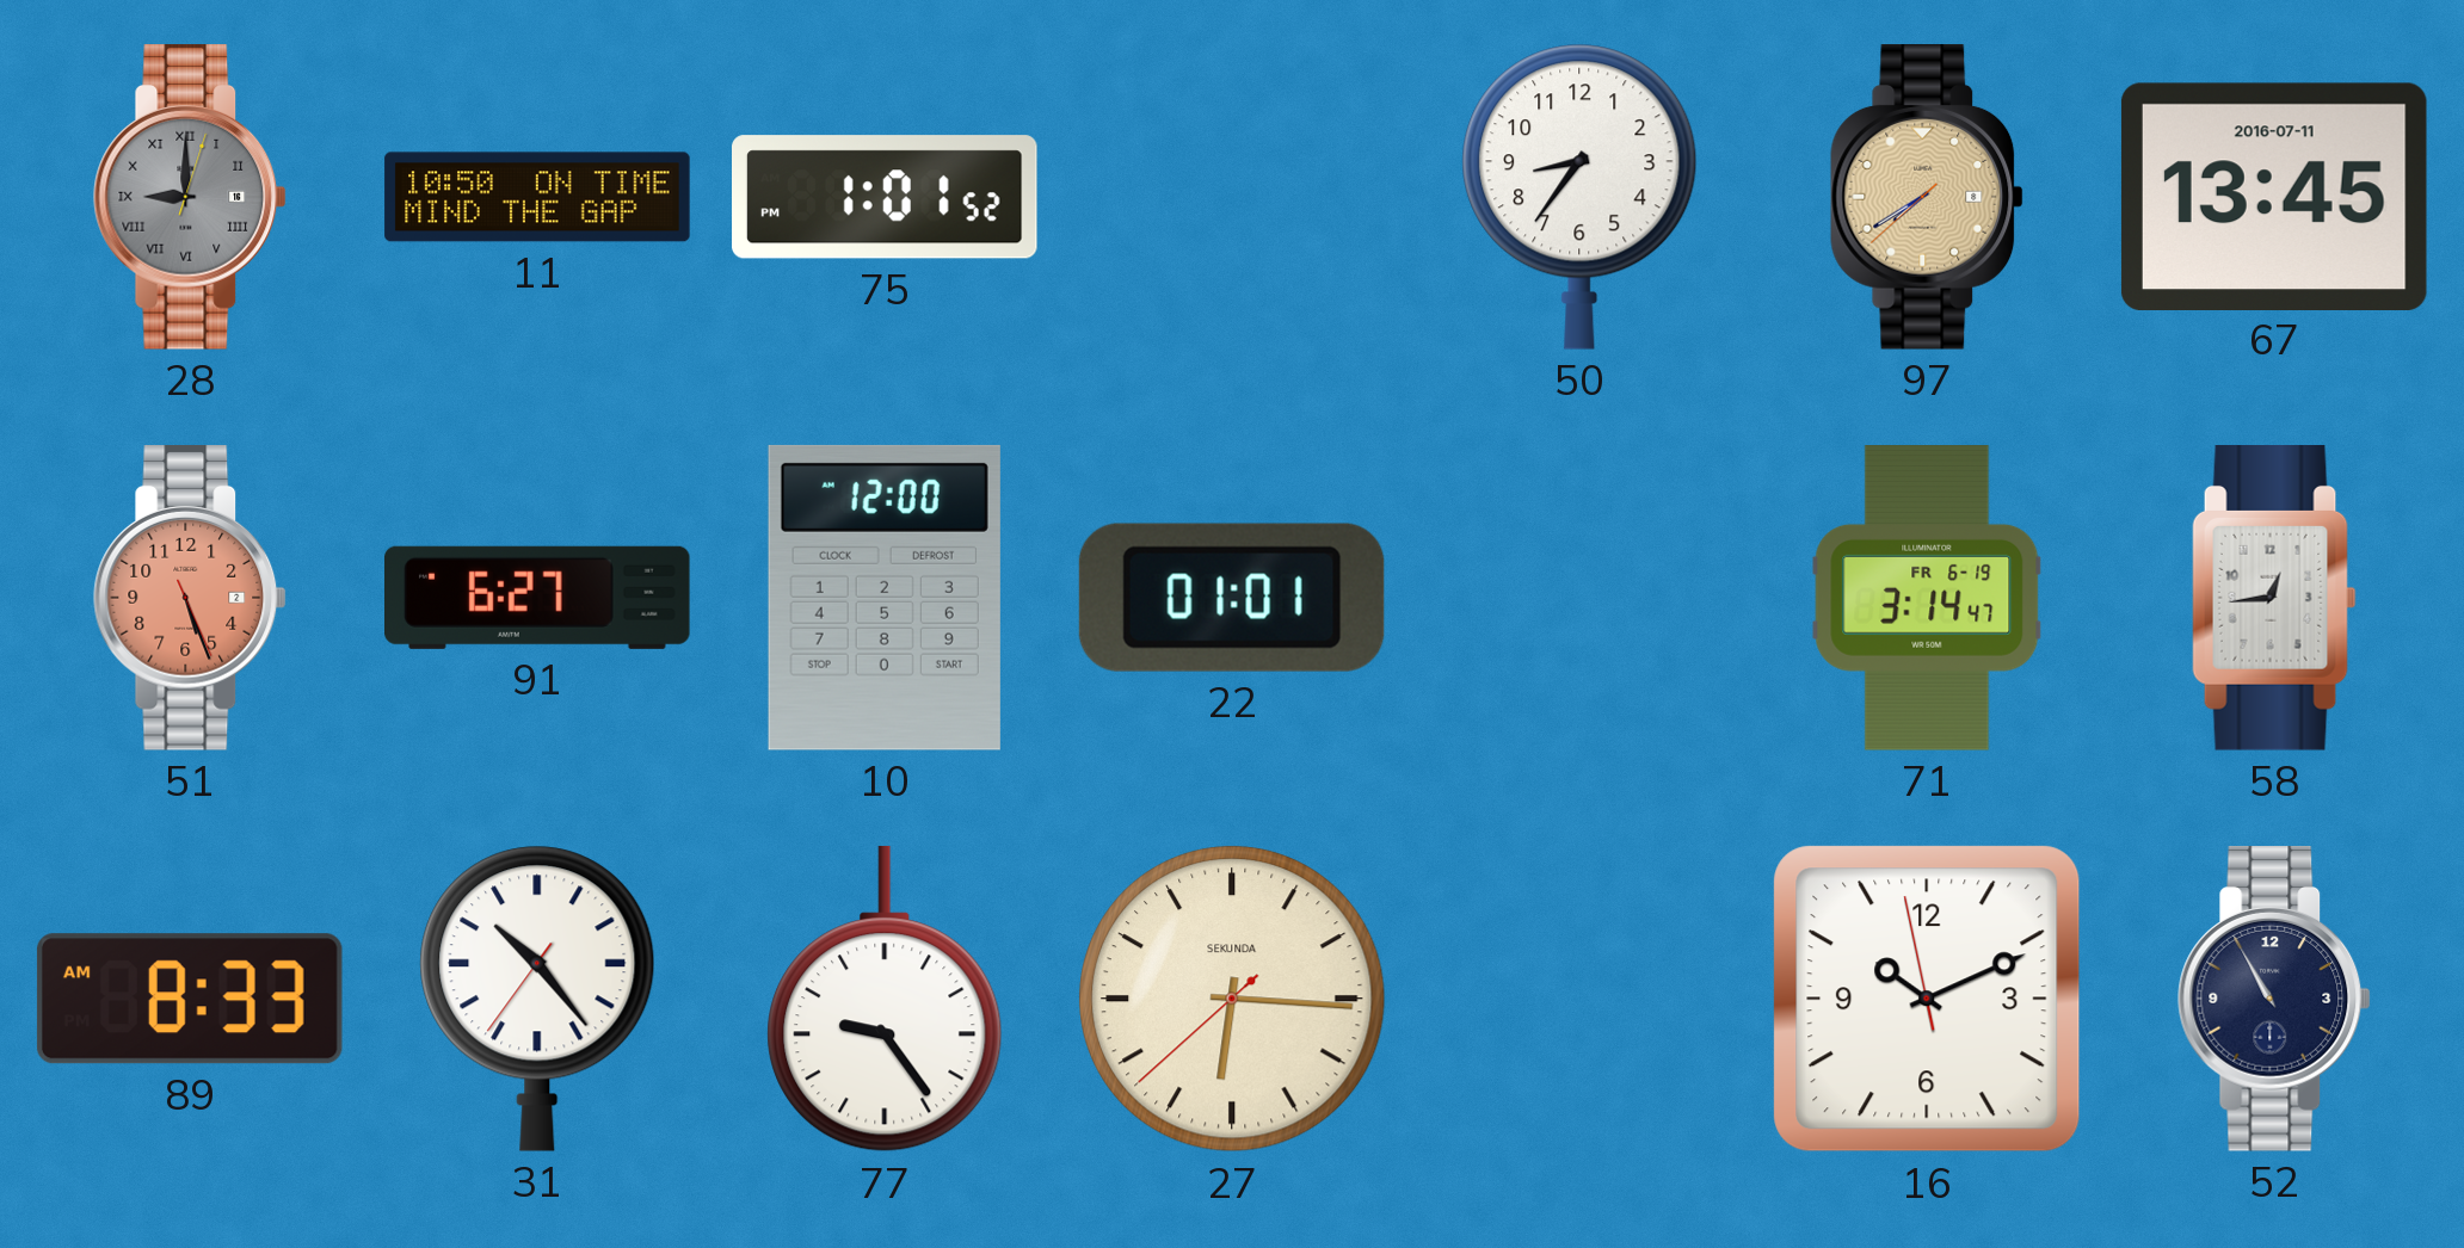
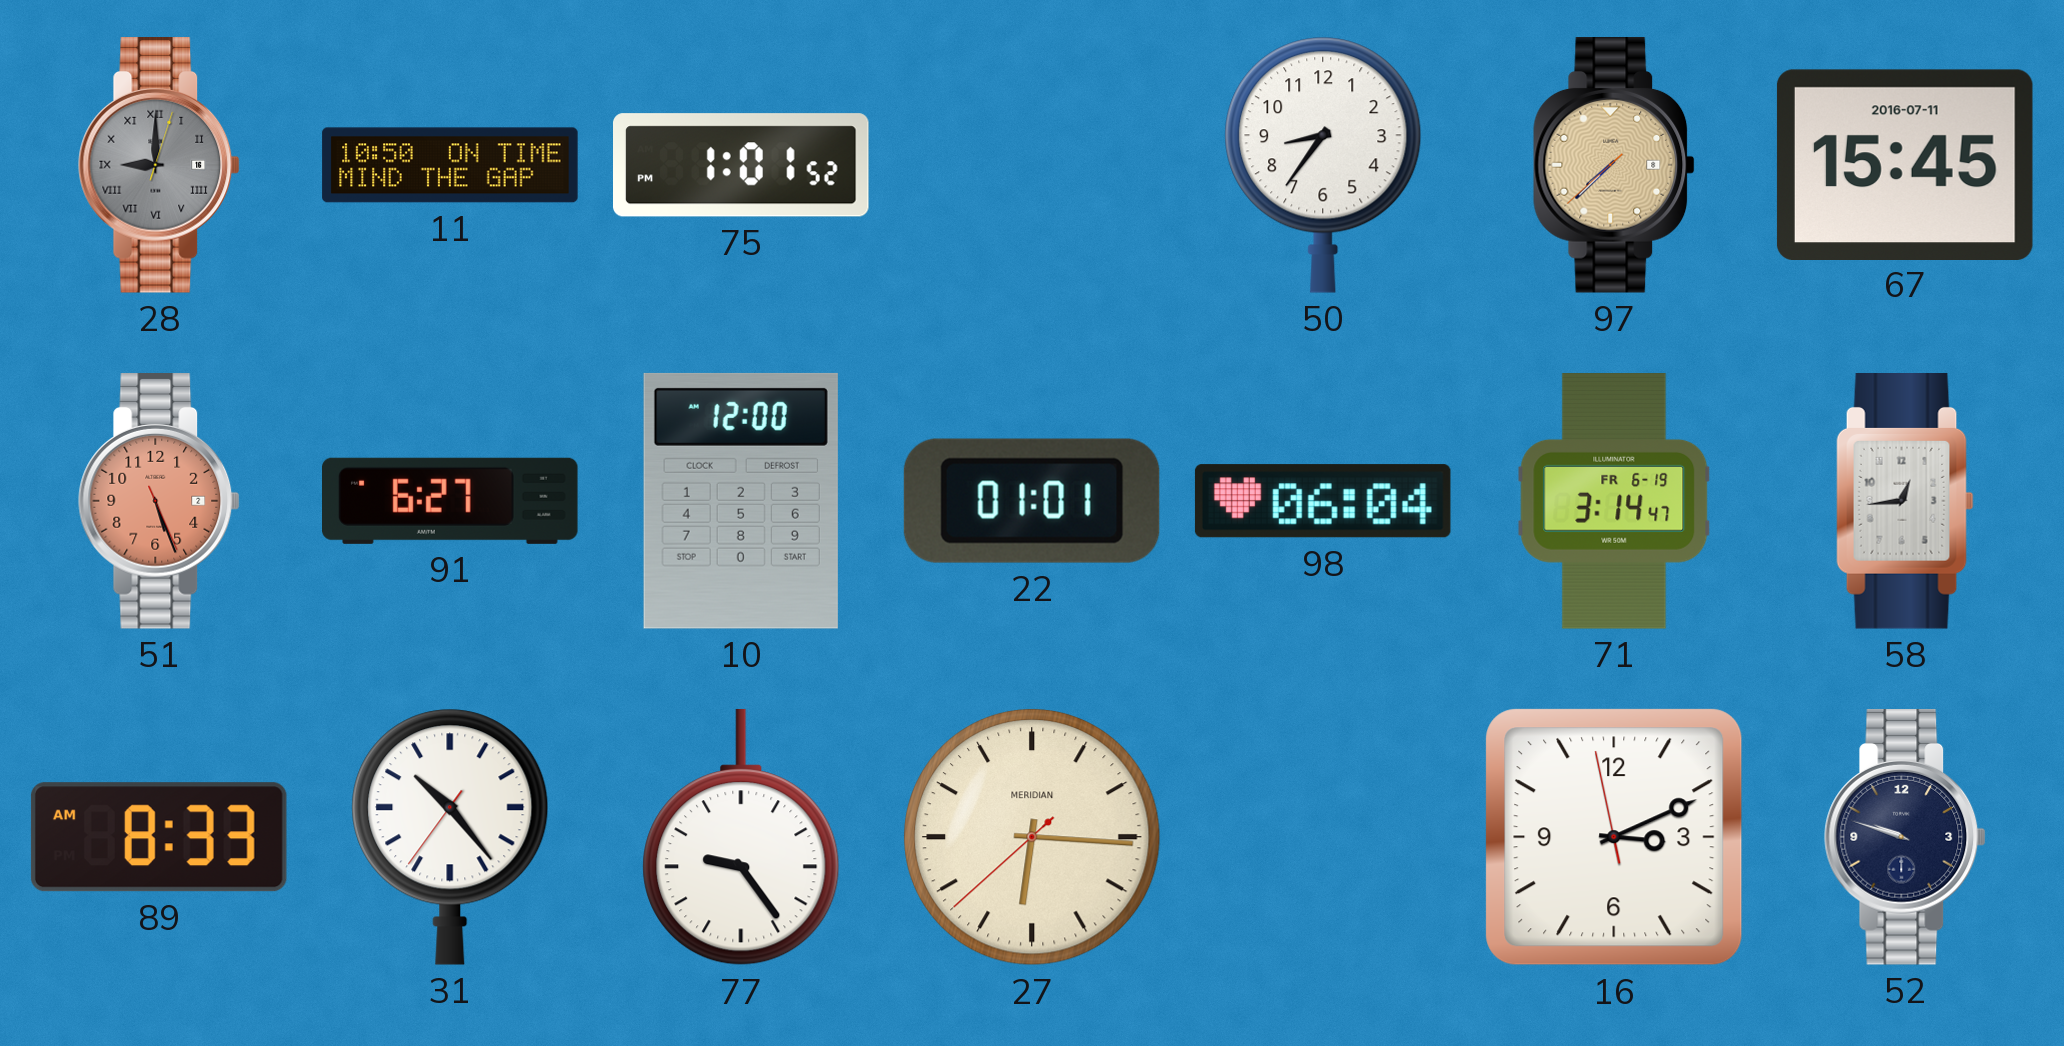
97: 7:39 -> 7:37 (1614, 166)
67: 13:45 -> 15:45 (1905, 164)
98: none -> 06:04 (1323, 501)
27 brand: SEKUNDA -> MERIDIAN (1032, 837)
16: 10:10 -> 3:10 (1614, 837)
52: 10:55 -> 9:48 (1905, 838)
